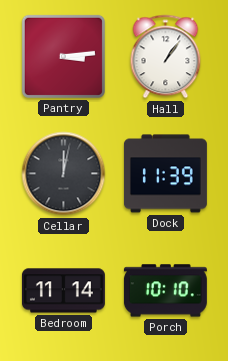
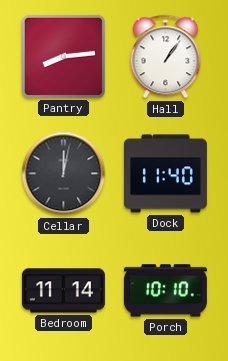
Pantry: 3:14 -> 8:14 (63, 56)
Dock: 11:39 -> 11:40 (165, 174)
